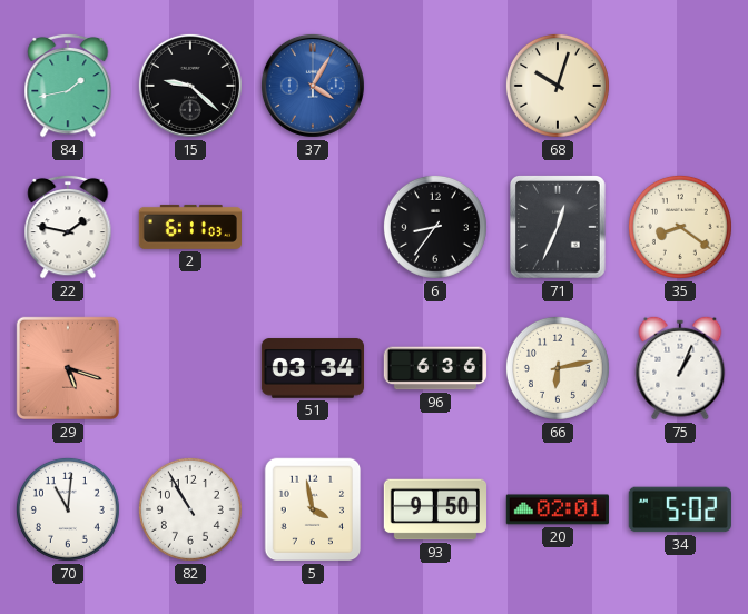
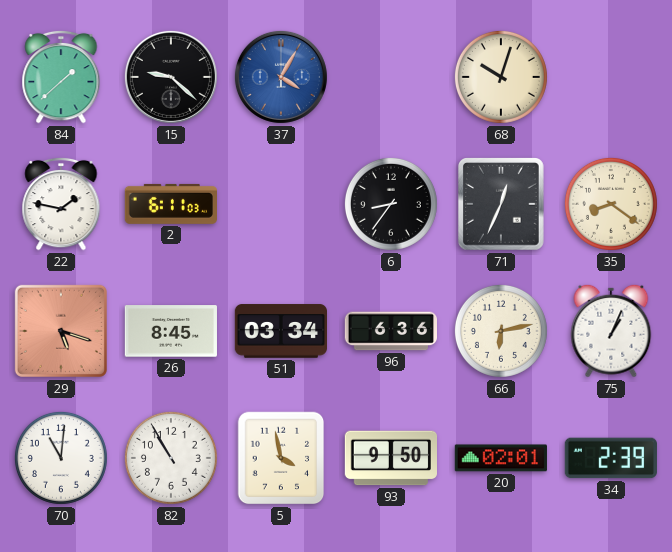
84: 1:43 -> 1:38 (61, 77)
26: none -> 8:45 (170, 331)
34: 5:02 -> 2:39 (611, 458)
